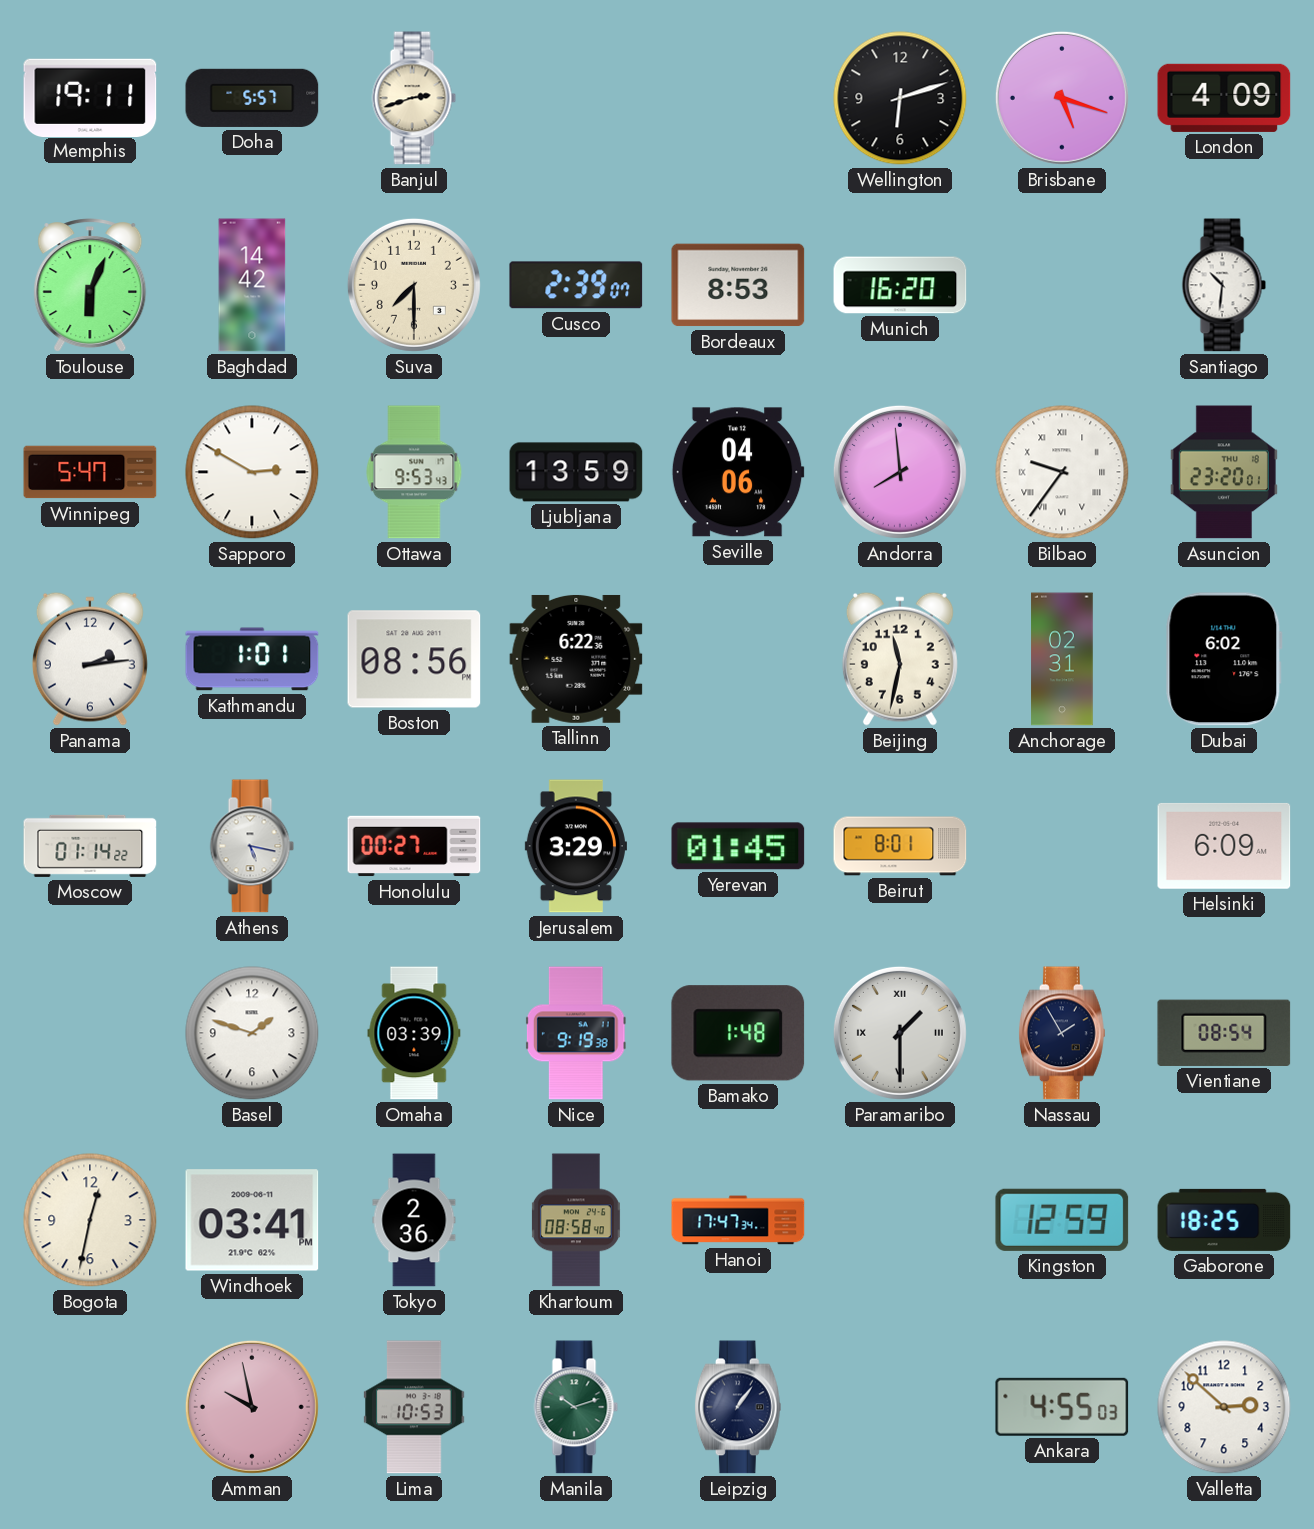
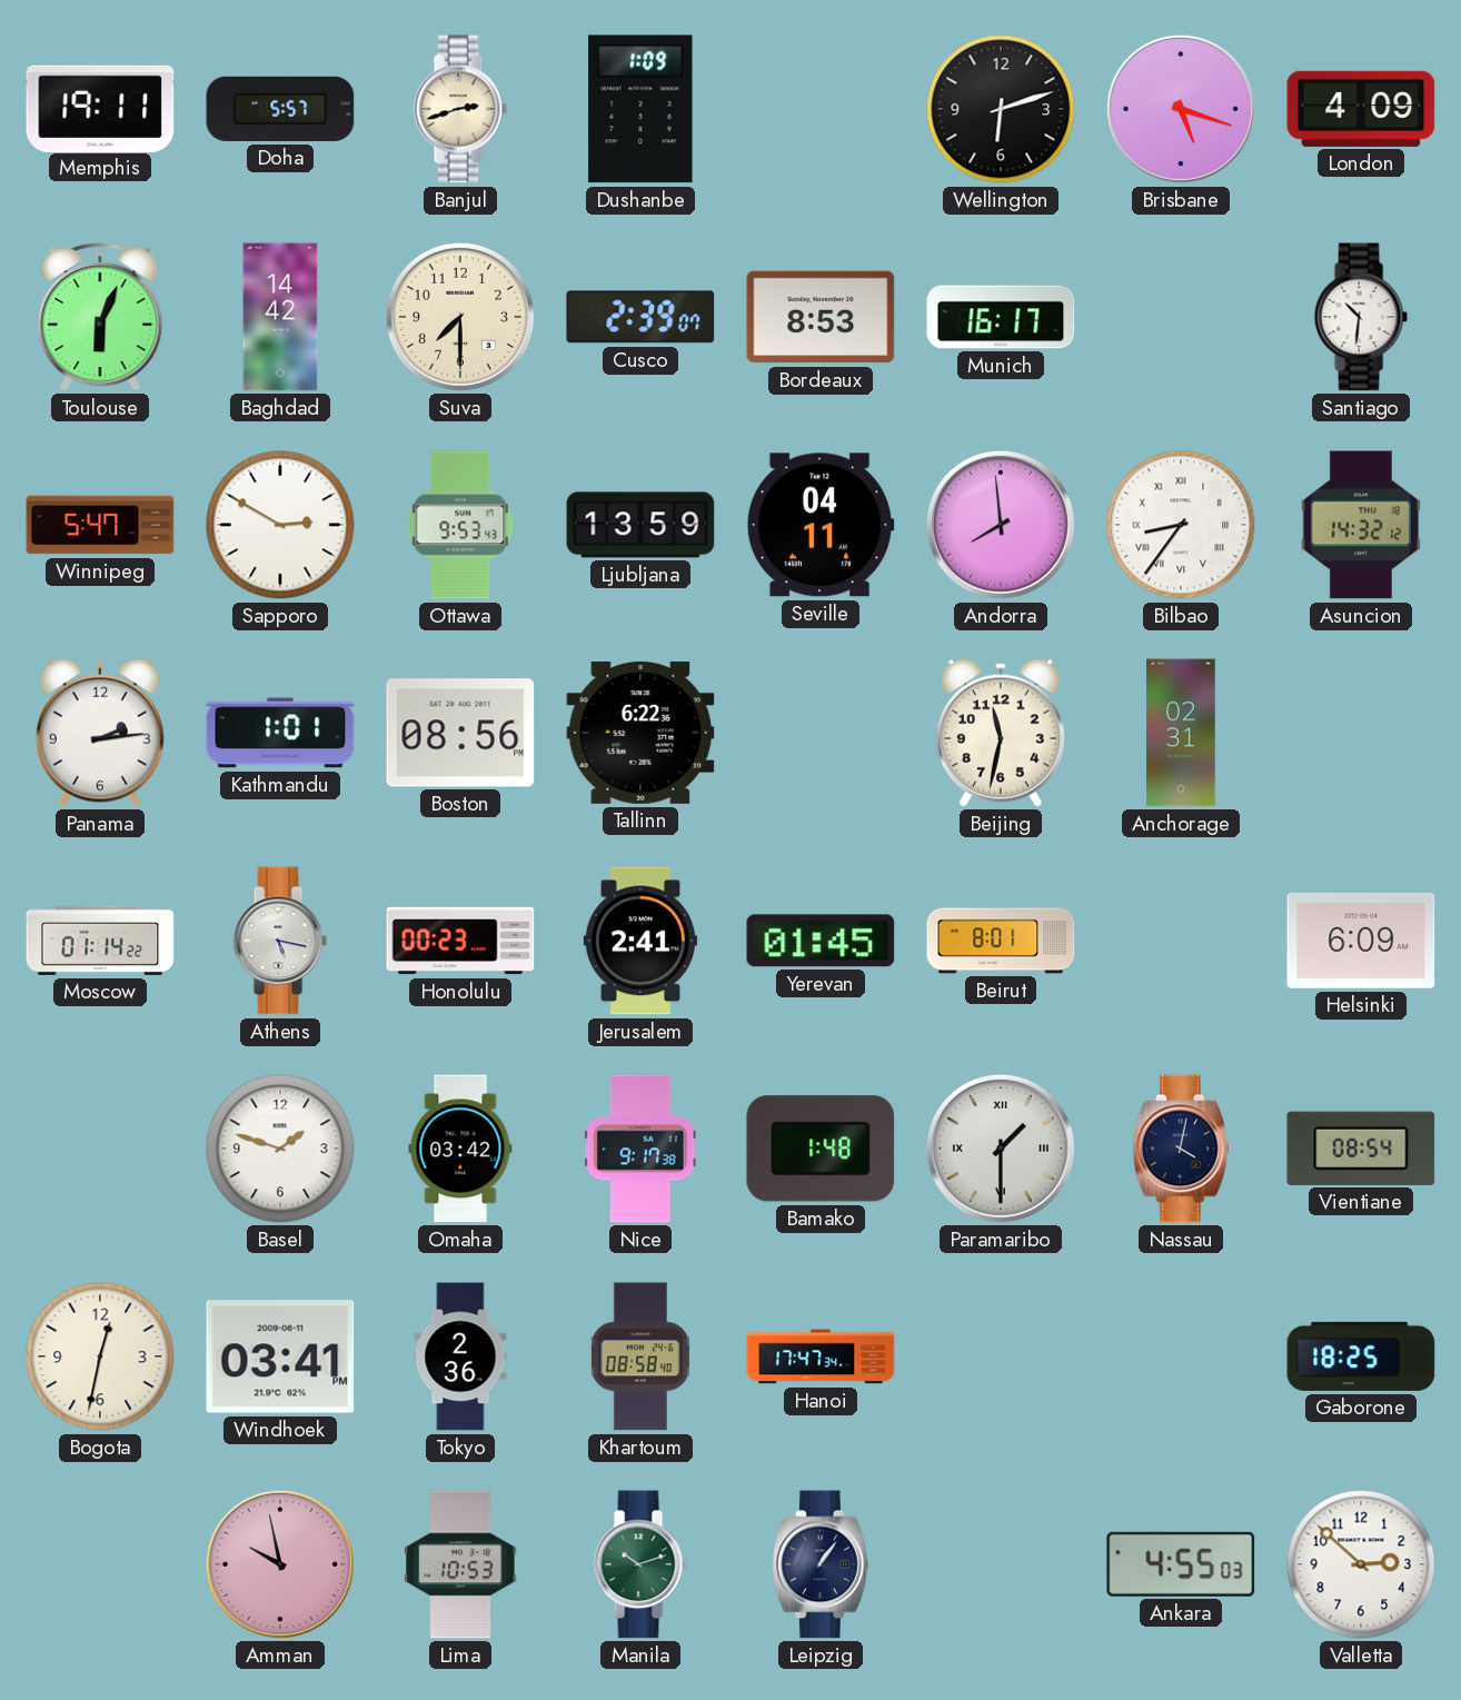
Dushanbe: none -> 1:09 (640, 109)
Munich: 16:20 -> 16:17 (1001, 317)
Seville: 04:06 -> 04:11 (821, 525)
Bilbao: 9:36 -> 8:36 (1181, 525)
Asuncion: 23:20 -> 14:32 (1361, 525)
Dubai: 6:02 -> none (1224, 659)
Honolulu: 00:27 -> 00:23 (460, 941)
Jerusalem: 3:29 -> 2:41 (640, 941)
Omaha: 03:39 -> 03:42 (460, 1149)
Nice: 9:19 -> 9:17 (640, 1149)
Nassau: 1:55 -> 4:02 (1181, 1149)
Kingston: 12:59 -> none (1062, 1220)
